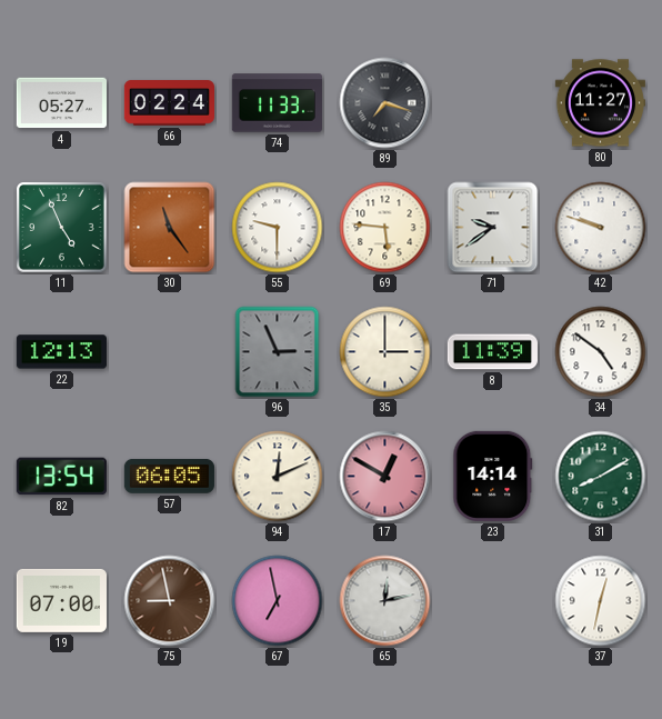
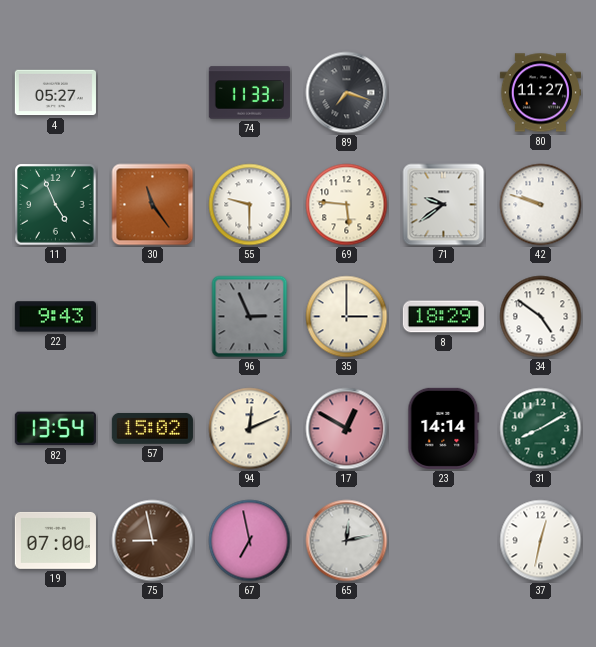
66: 02:24 -> none (169, 103)
22: 12:13 -> 9:43 (55, 317)
8: 11:39 -> 18:29 (443, 317)
57: 06:05 -> 15:02 (152, 428)
